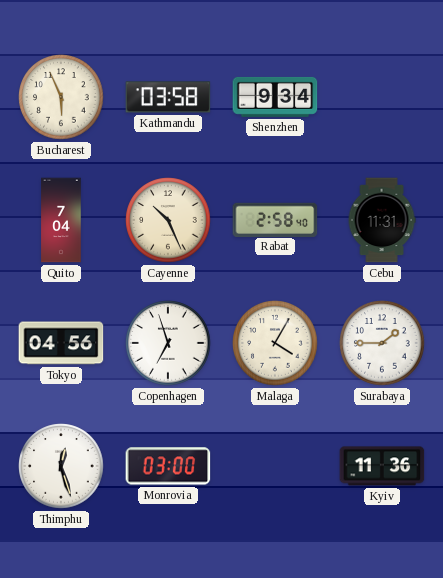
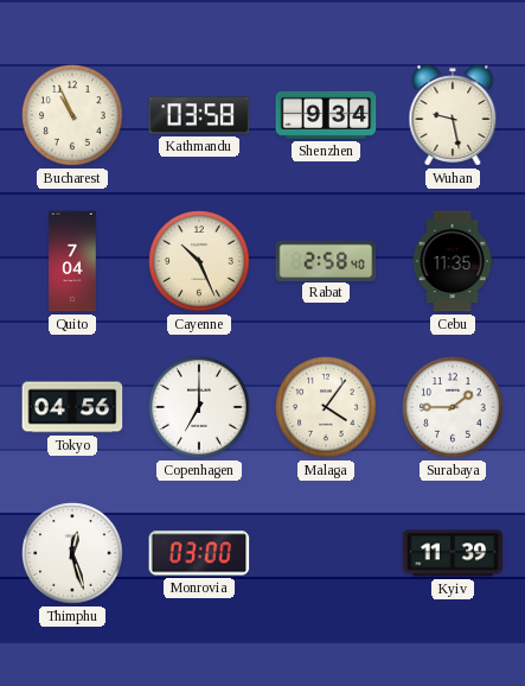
Bucharest: 5:56 -> 10:56 (72, 115)
Wuhan: none -> 9:28 (453, 115)
Cebu: 11:31 -> 11:35 (453, 261)
Copenhagen: 6:57 -> 7:00 (199, 407)
Malaga: 4:05 -> 4:06 (326, 407)
Kyiv: 11:36 -> 11:39 (453, 553)
